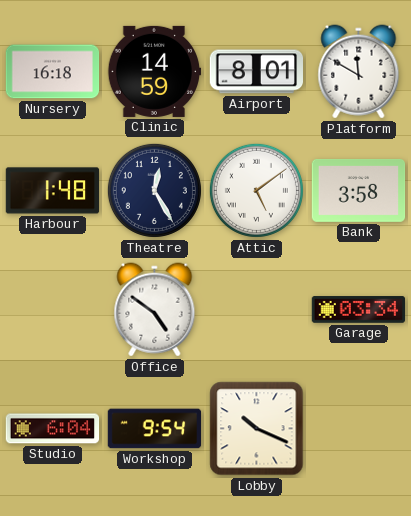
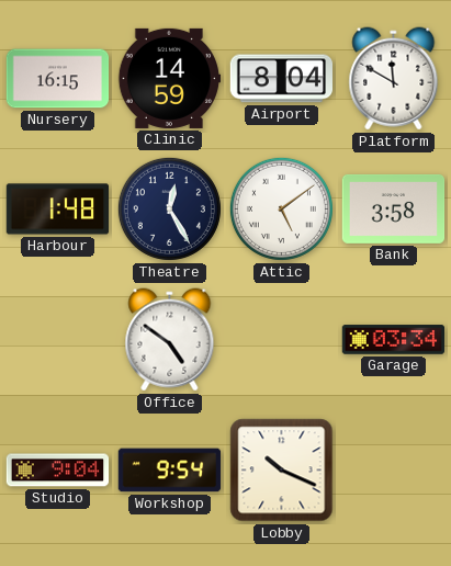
Nursery: 16:18 -> 16:15 (58, 79)
Airport: 8:01 -> 8:04 (282, 79)
Studio: 6:04 -> 9:04 (58, 471)
